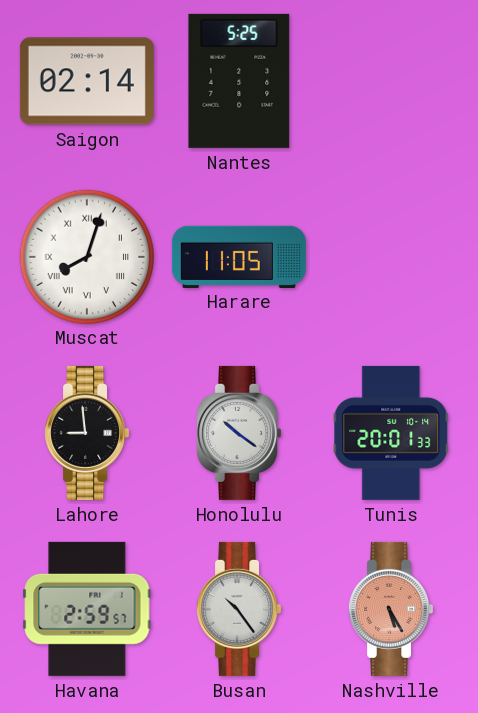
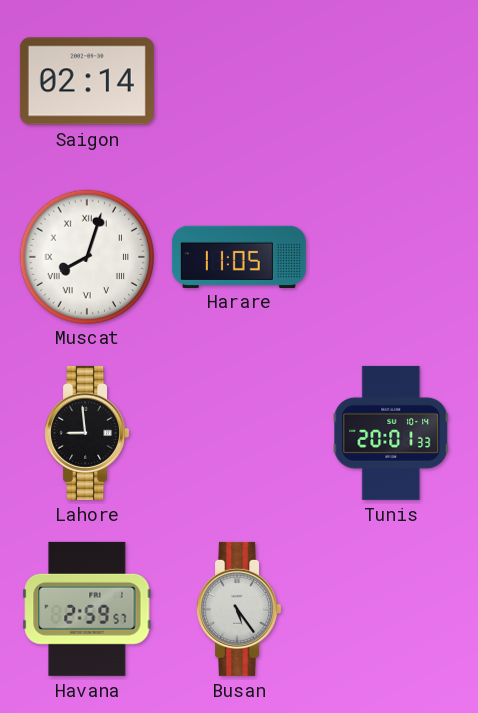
Nantes: 5:25 -> none (239, 81)
Honolulu: 10:21 -> none (239, 433)
Busan: 10:24 -> 5:24 (239, 609)
Nashville: 5:25 -> none (391, 609)
